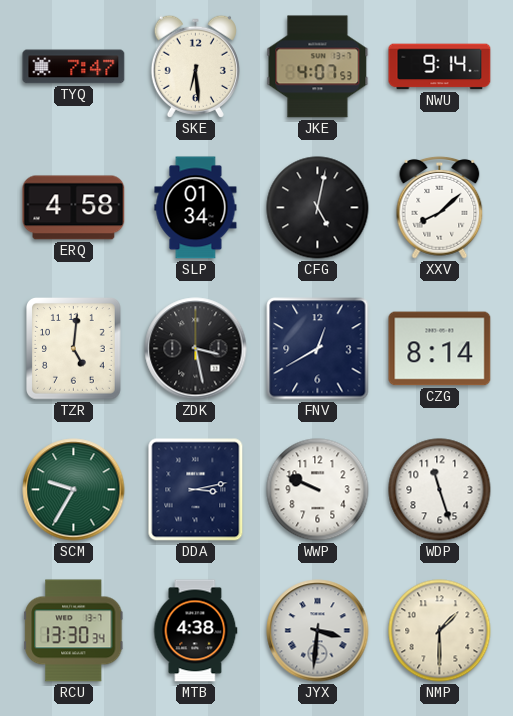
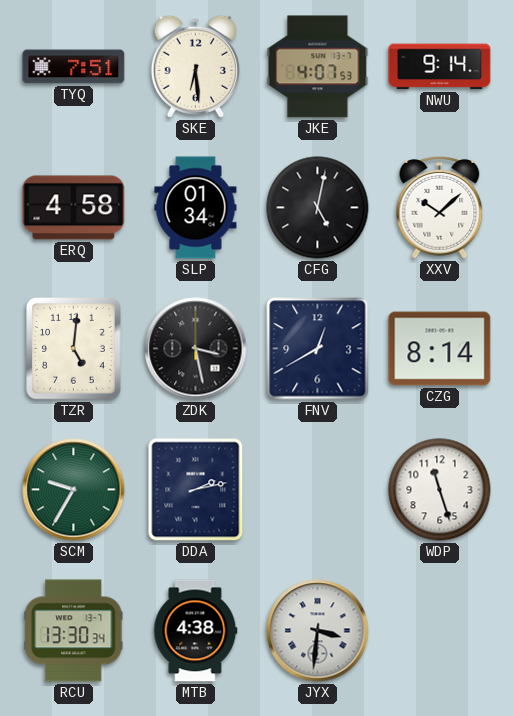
TYQ: 7:47 -> 7:51 (74, 67)
XXV: 8:08 -> 10:08 (440, 207)
DDA: 3:13 -> 2:13 (196, 490)
WWP: 9:49 -> none (318, 490)
NMP: 1:30 -> none (440, 631)
